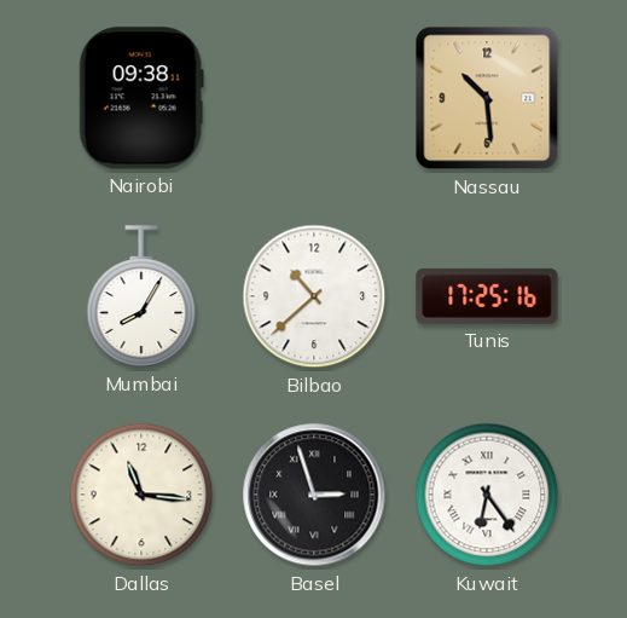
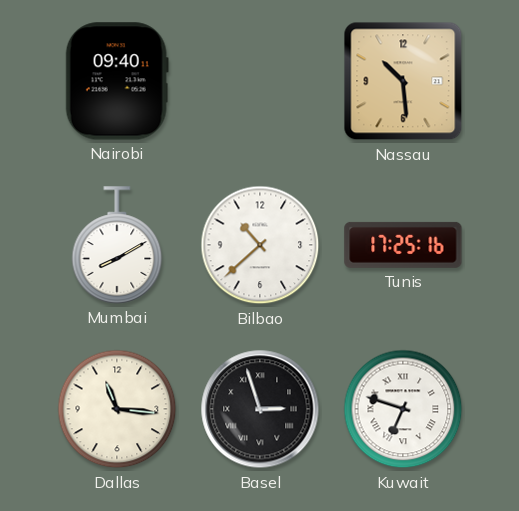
Nairobi: 09:38 -> 09:40 (117, 81)
Mumbai: 8:05 -> 8:10 (117, 245)
Kuwait: 6:24 -> 6:48 (403, 409)
